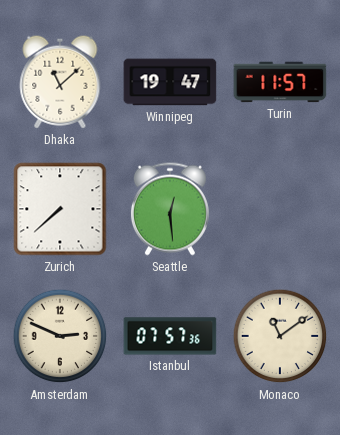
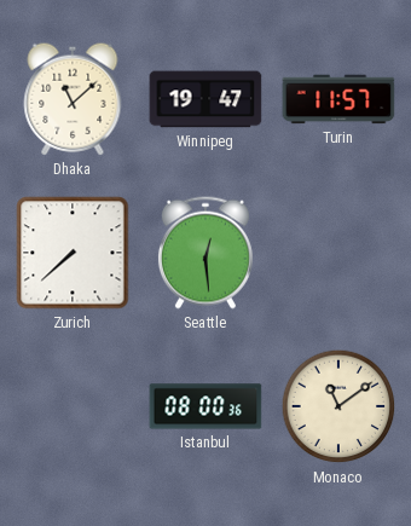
Amsterdam: 2:49 -> none (60, 336)
Istanbul: 07:57 -> 08:00 (205, 406)
